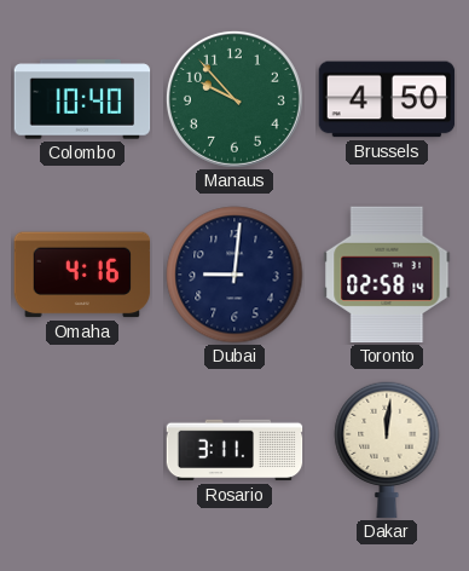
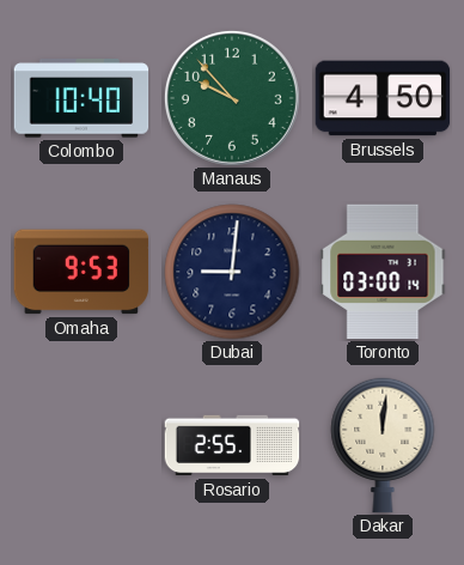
Omaha: 4:16 -> 9:53 (81, 272)
Toronto: 02:58 -> 03:00 (383, 272)
Rosario: 3:11 -> 2:55 (232, 445)
